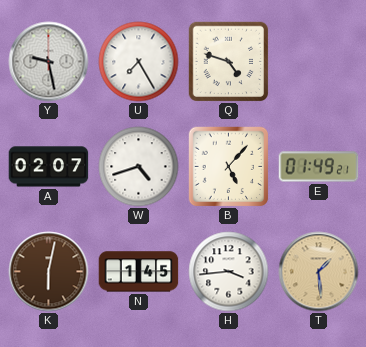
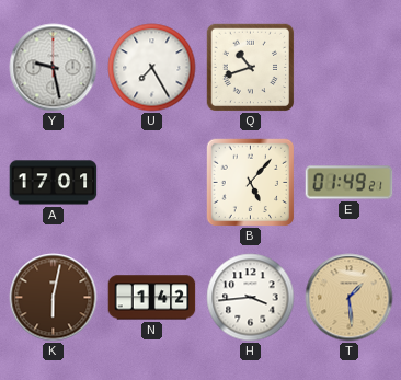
Q: 4:48 -> 10:42 (250, 67)
A: 02:07 -> 17:01 (54, 183)
W: 4:42 -> none (139, 167)
N: 1:45 -> 1:42 (152, 298)
